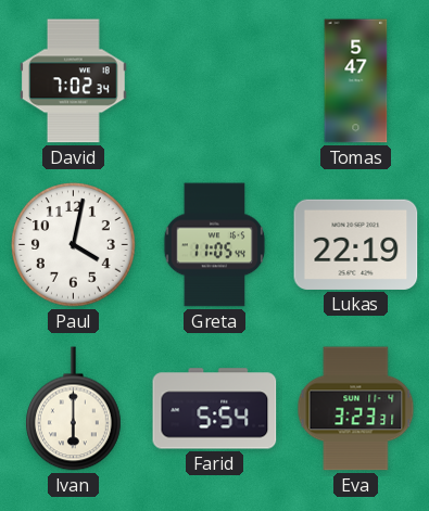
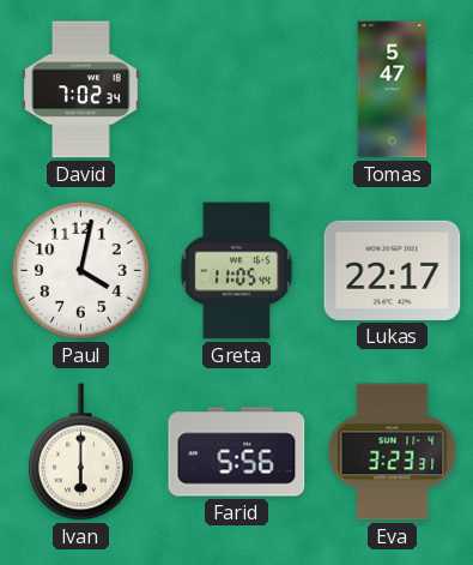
Lukas: 22:19 -> 22:17 (393, 270)
Farid: 5:54 -> 5:56 (237, 452)
